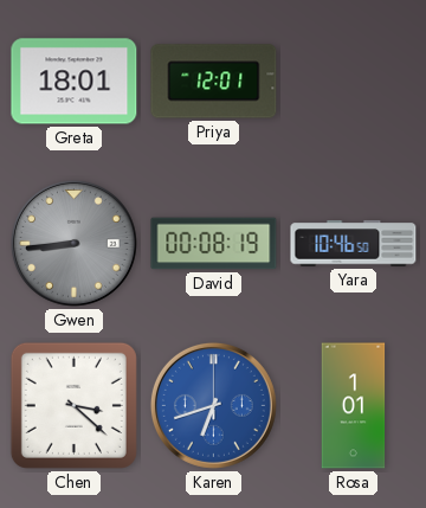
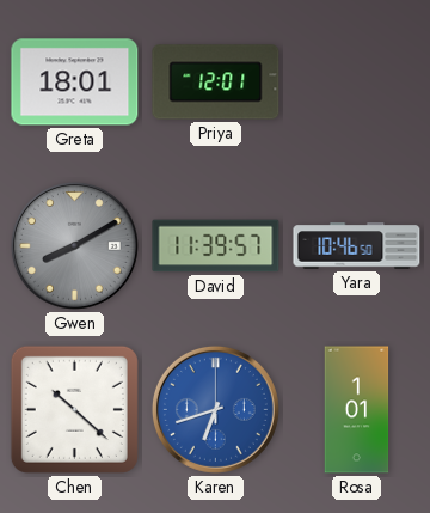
Gwen: 8:44 -> 8:10 (74, 245)
David: 00:08 -> 11:39 (216, 246)
Chen: 3:22 -> 10:22 (74, 409)
